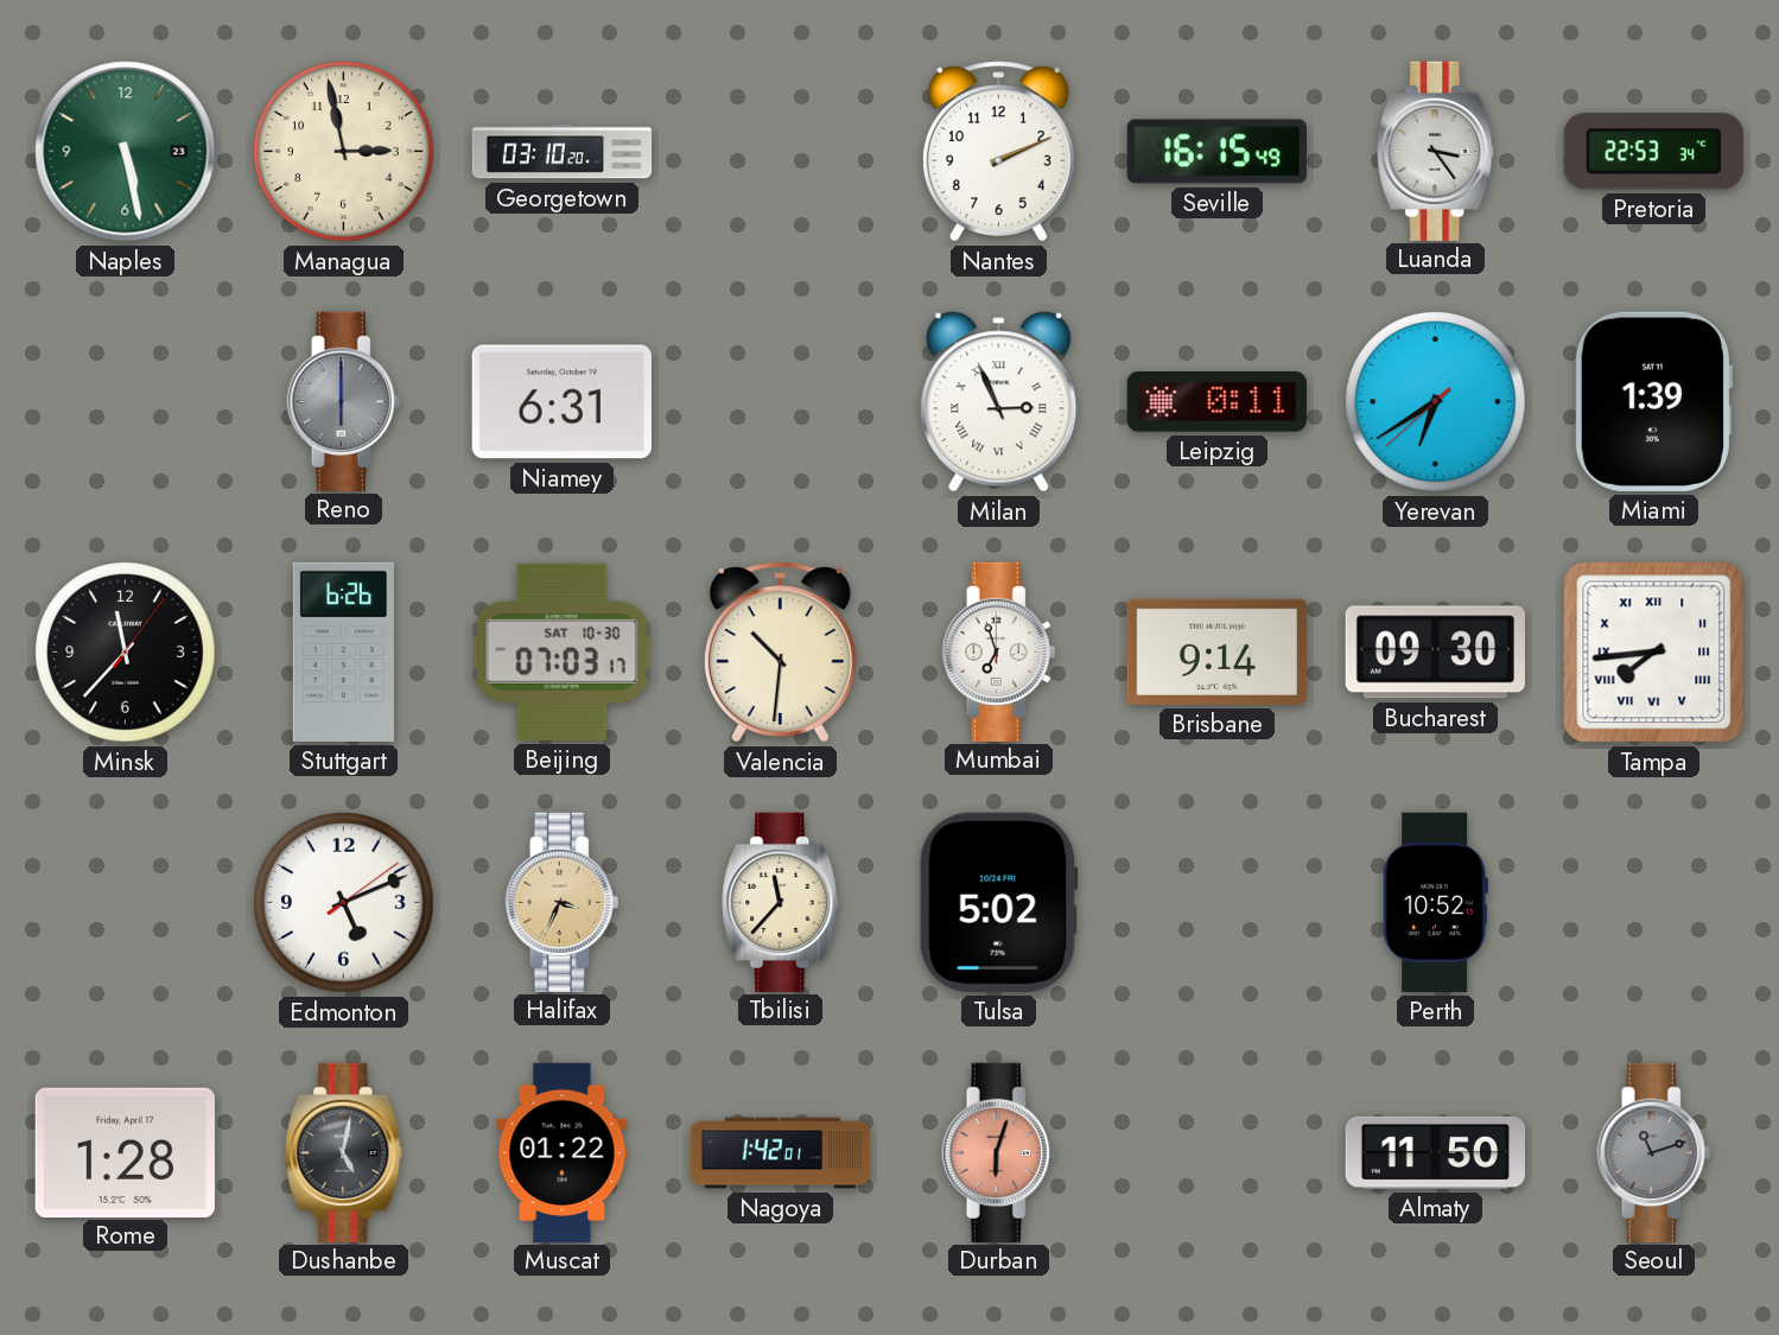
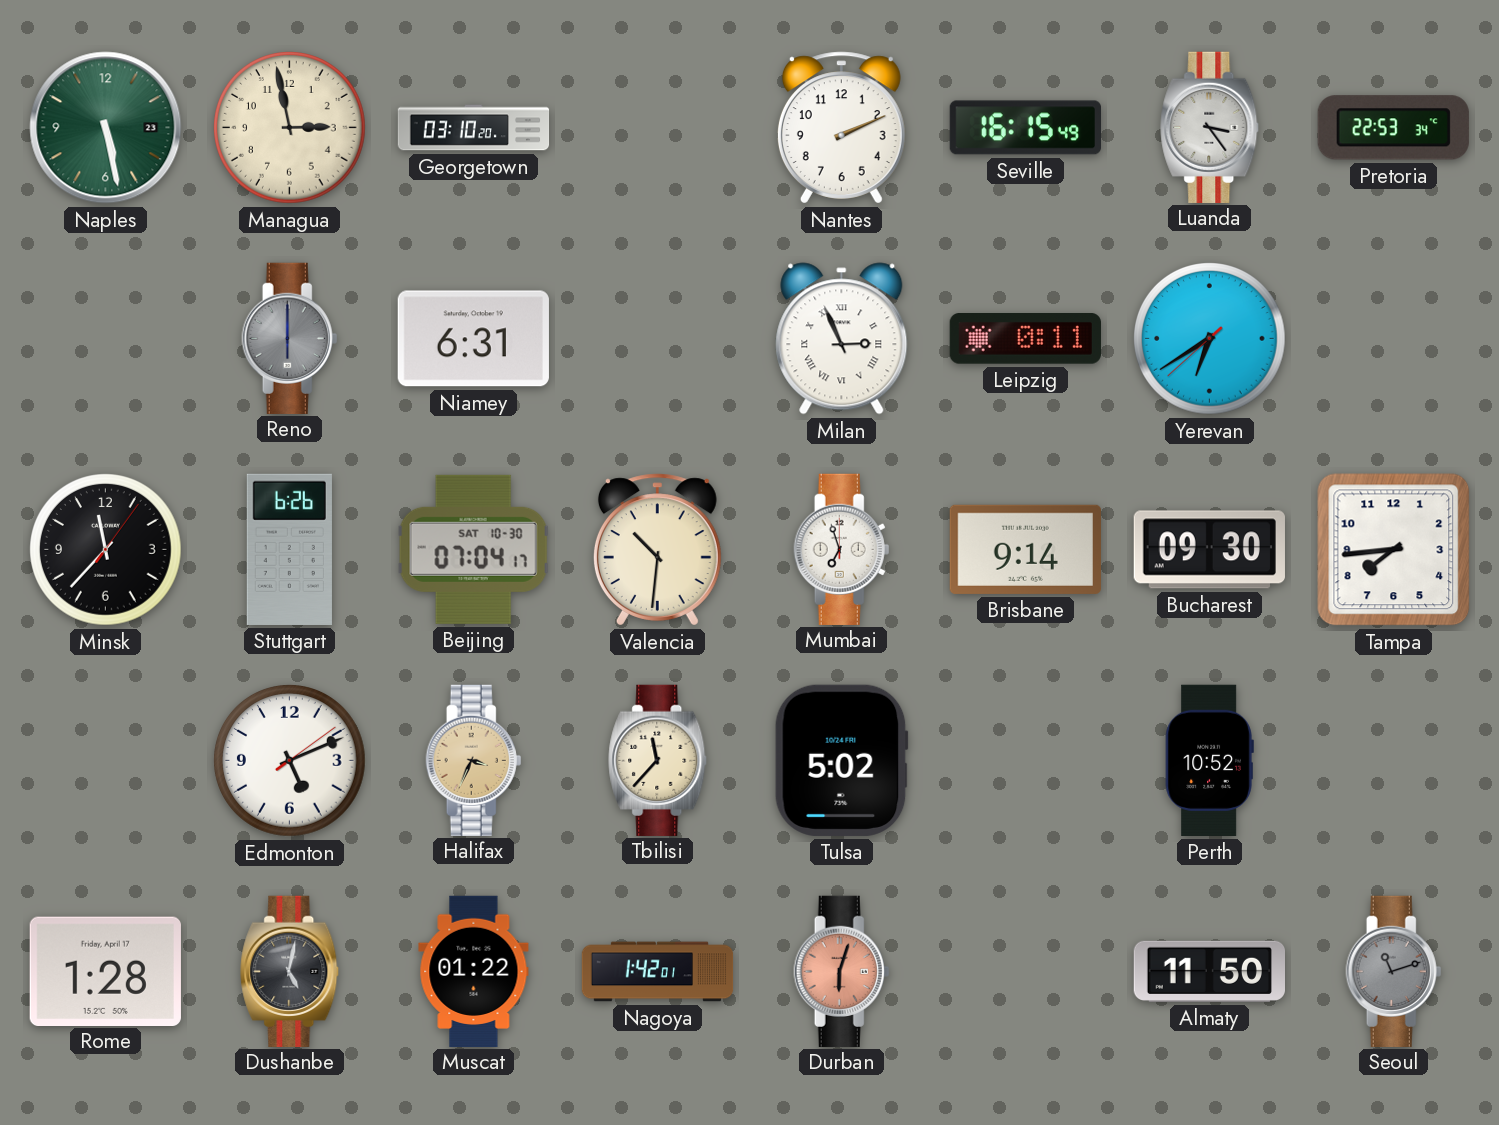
Miami: 1:39 -> none (1653, 401)
Beijing: 07:03 -> 07:04 (474, 549)
Tampa numerals: Roman -> Arabic (1394, 550)
